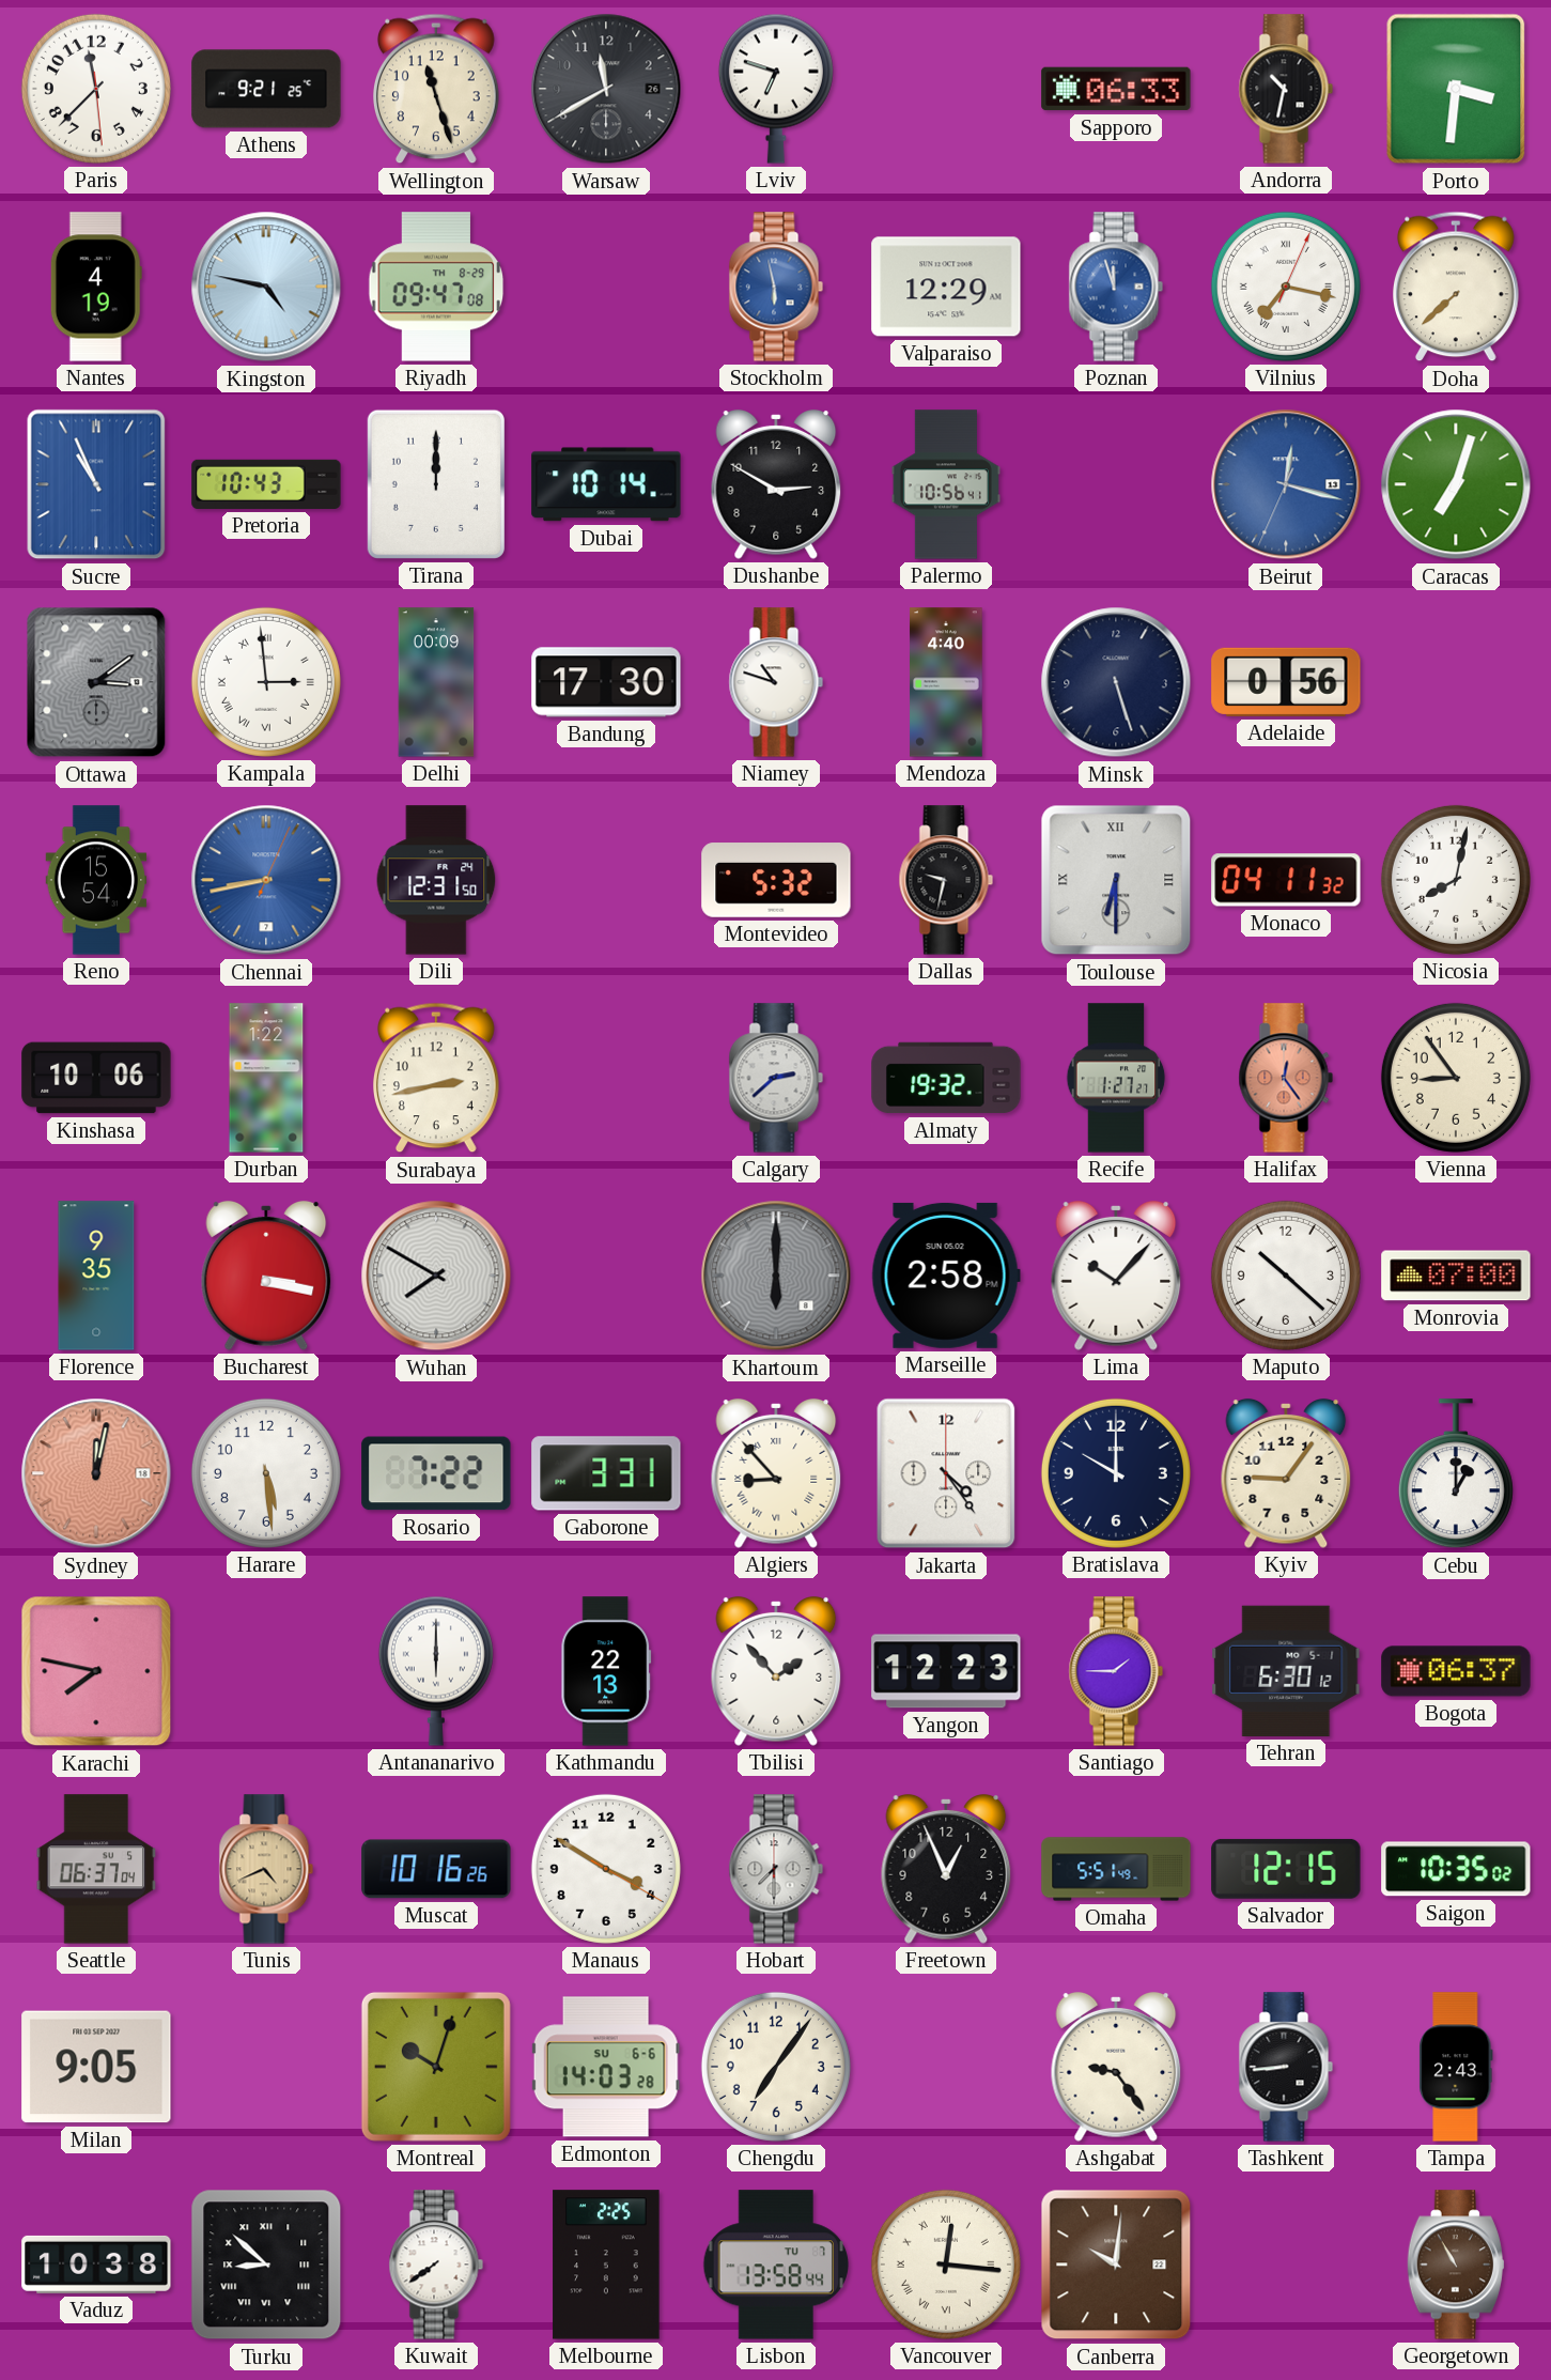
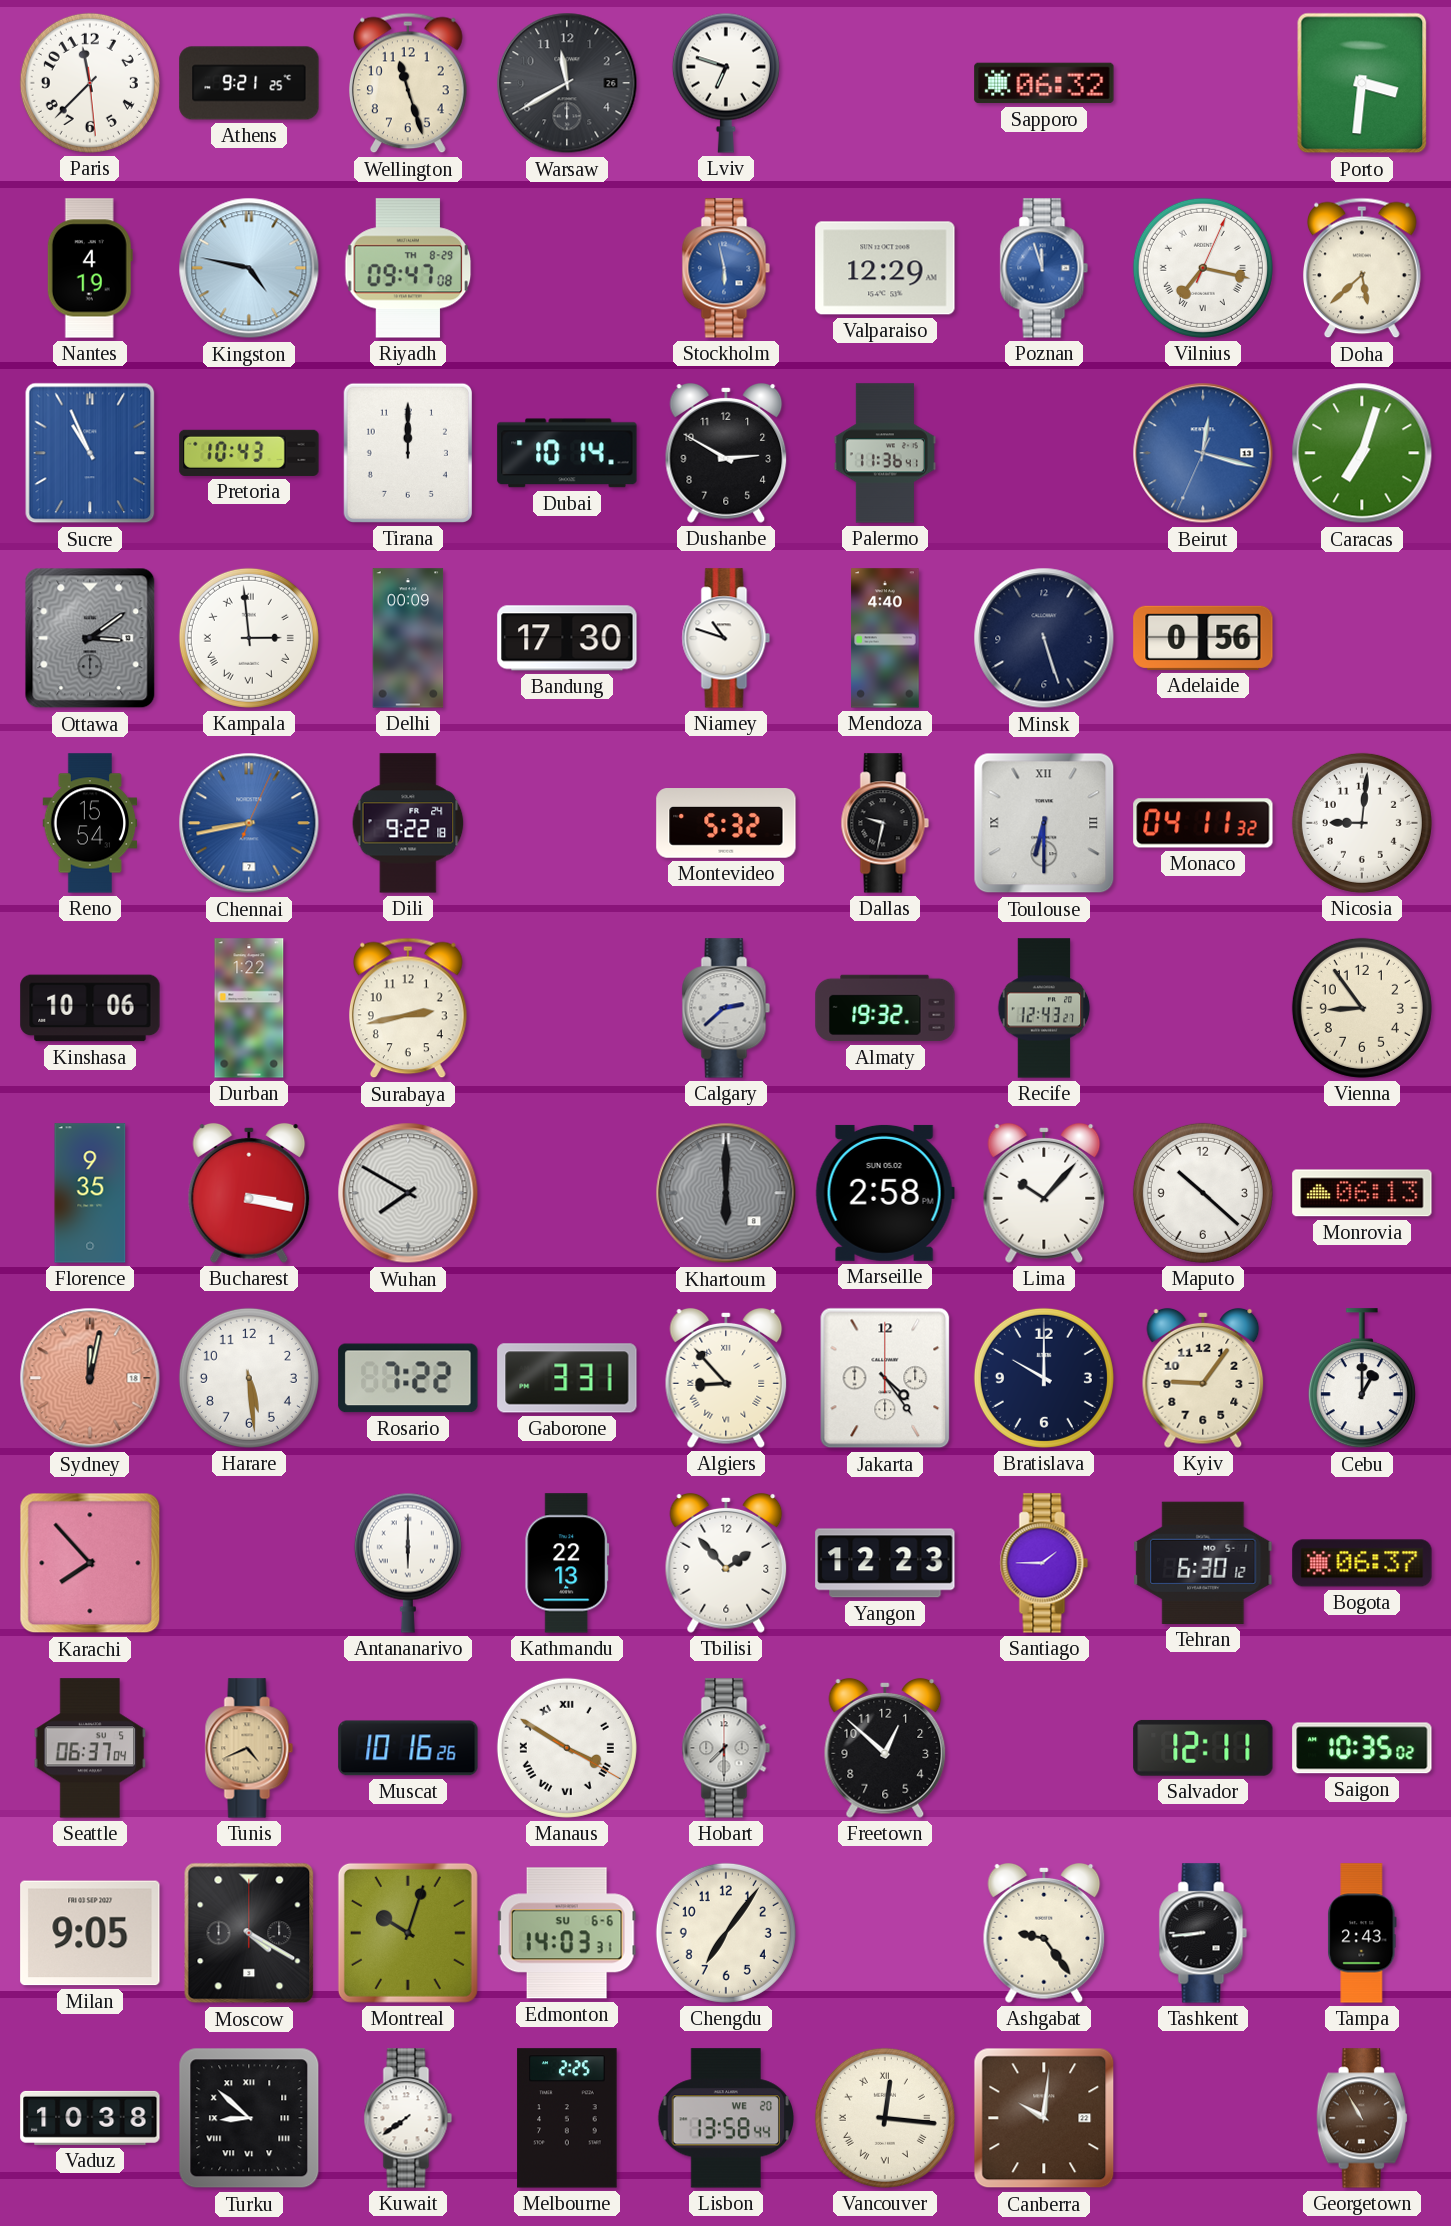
Sapporo: 06:33 -> 06:32 (1044, 83)
Andorra: 10:32 -> none (1286, 89)
Doha: 7:38 -> 5:38 (1363, 268)
Palermo: 10:56 -> 11:36 (885, 453)
Dili: 12:31 -> 9:22 (408, 823)
Nicosia: 8:02 -> 9:01 (1362, 823)
Recife: 1:27 -> 12:43 (1044, 1008)
Halifax: 12:24 -> none (1286, 1078)
Monrovia: 07:00 -> 06:13 (1362, 1193)
Karachi: 7:47 -> 7:53 (90, 1563)
Manaus numerals: Arabic -> Roman (567, 1748)
Freetown: 12:56 -> 12:52 (885, 1748)
Omaha: 5:51 -> none (1116, 1869)
Salvador: 12:15 -> 12:11 (1203, 1748)
Moscow: none -> 4:20 (249, 1933)
Edmonton: 14:03:28 -> 14:03:31 (567, 1933)
Lisbon date: TU 7 -> WE 20 (726, 2118)
